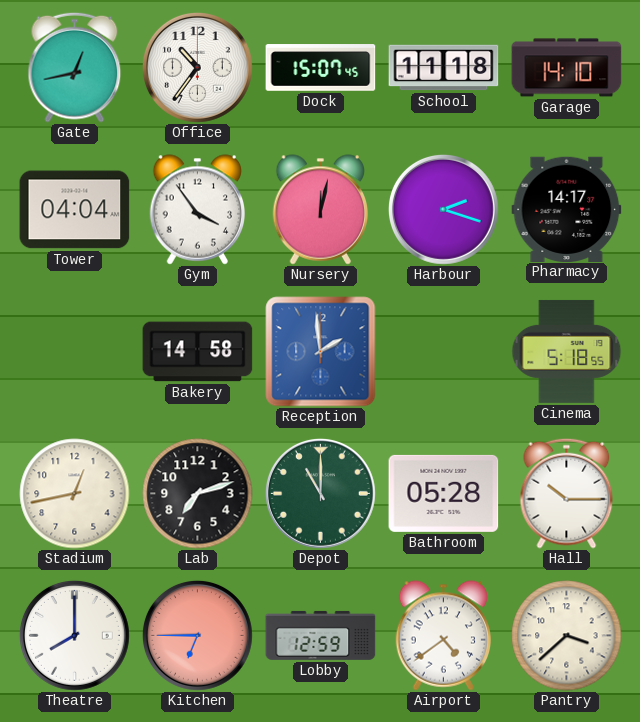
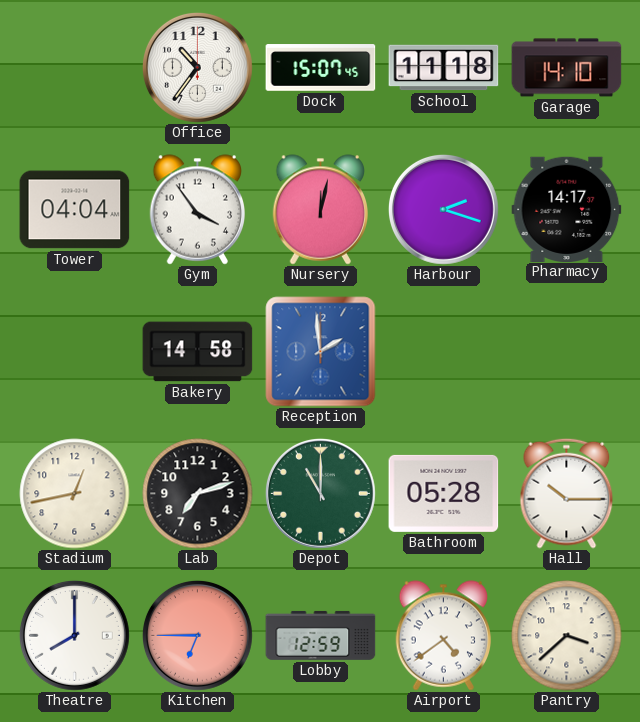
Gate: 12:43 -> none (75, 67)
Cinema: 5:18 -> none (567, 351)
